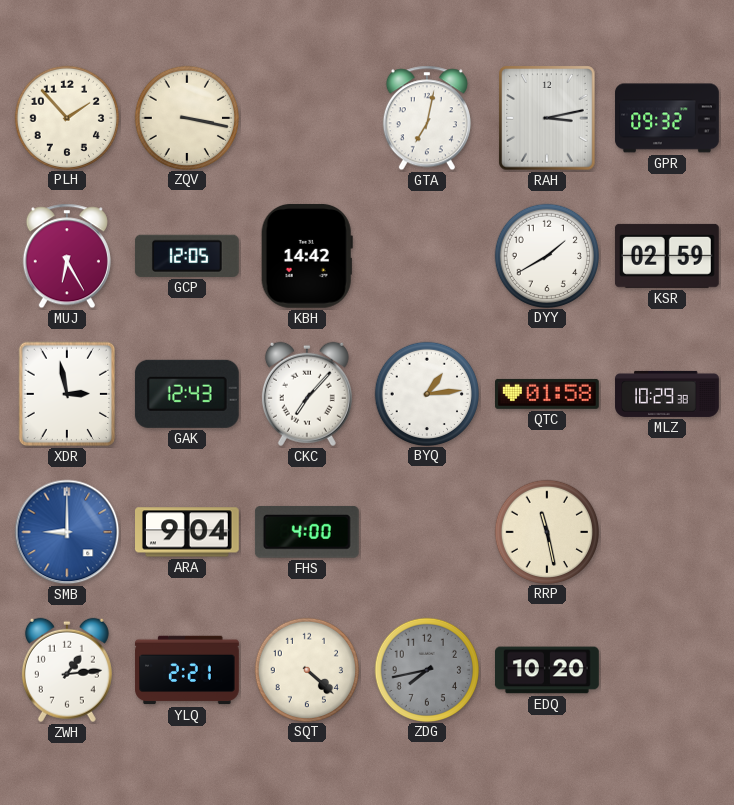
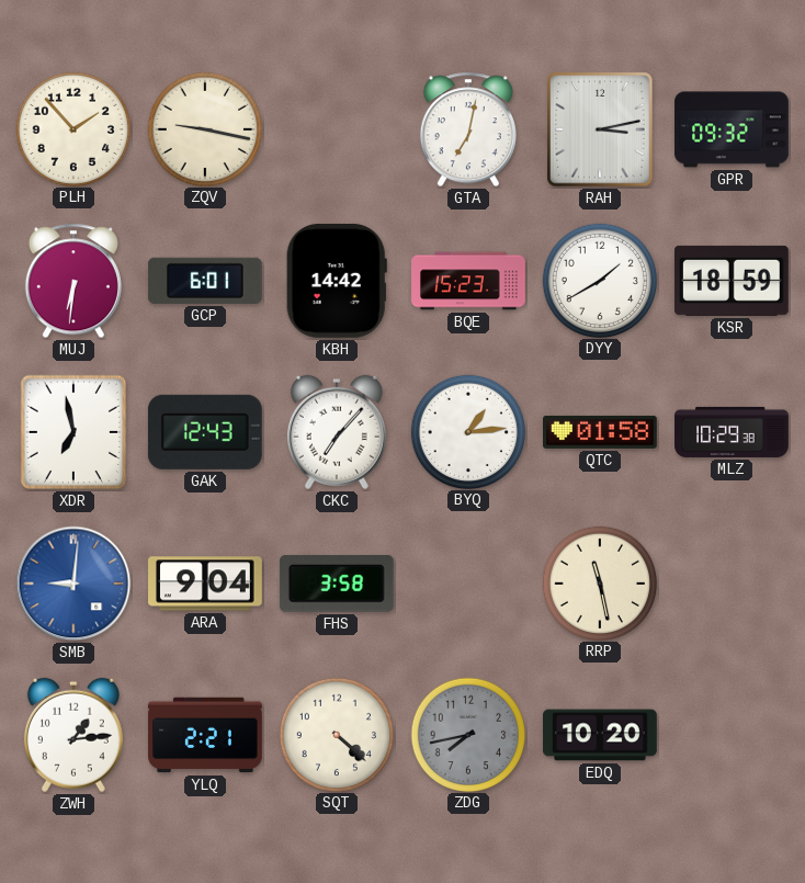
ZQV: 3:17 -> 9:17 (204, 128)
MUJ: 6:25 -> 6:31 (73, 281)
GCP: 12:05 -> 6:01 (205, 281)
BQE: none -> 15:23 (468, 281)
KSR: 02:59 -> 18:59 (732, 281)
XDR: 2:58 -> 6:58 (72, 432)
SMB: 9:00 -> 9:01 (73, 584)
FHS: 4:00 -> 3:58 (337, 584)
